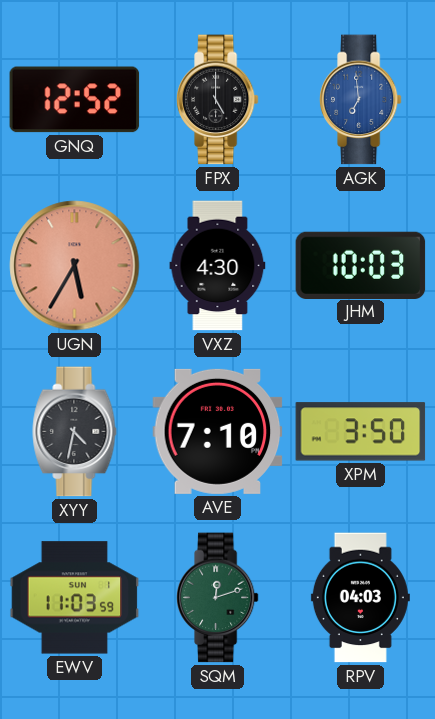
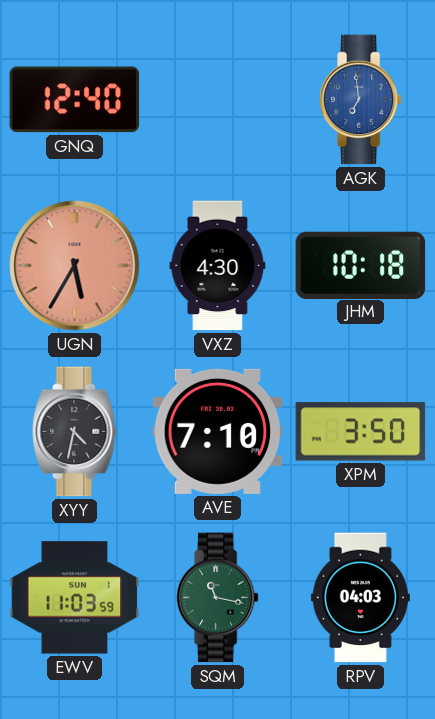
GNQ: 12:52 -> 12:40 (75, 100)
FPX: 5:00 -> none (217, 100)
JHM: 10:03 -> 10:18 (361, 265)
SQM: 12:12 -> 11:17 (217, 598)
